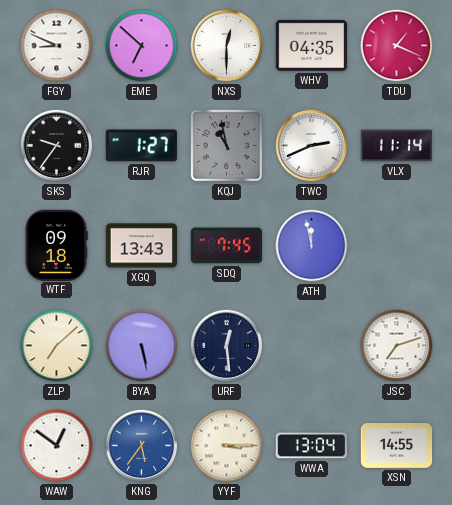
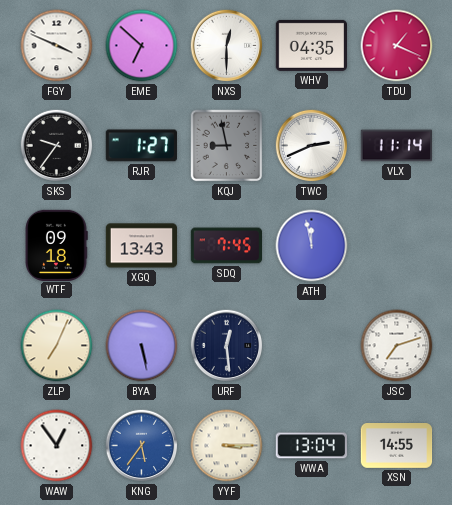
FGY: 8:49 -> 3:49 (57, 46)
KQJ: 10:58 -> 8:58 (227, 146)
ZLP: 7:08 -> 7:04 (57, 346)
WAW: 12:51 -> 12:54 (57, 446)
